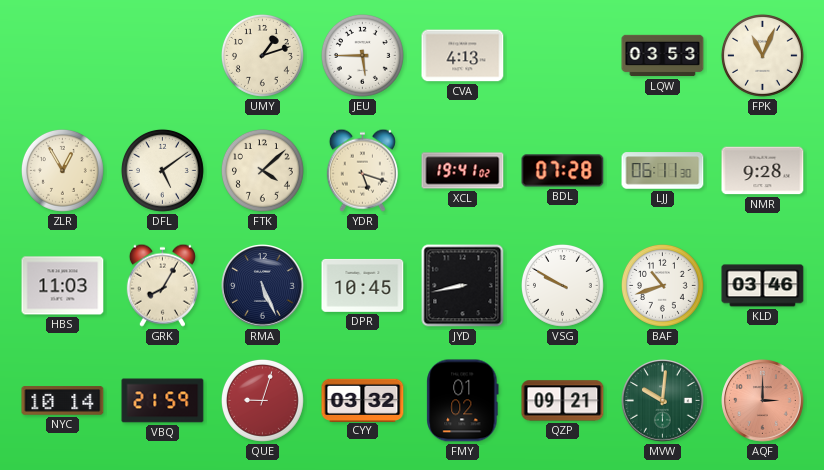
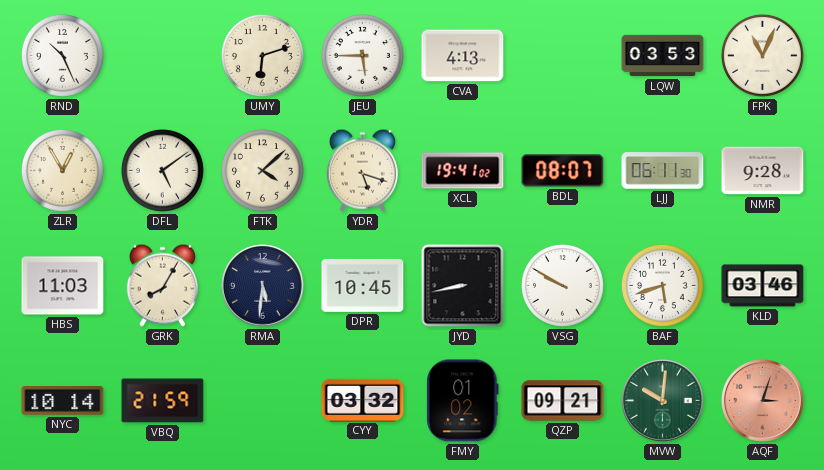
RND: none -> 10:26 (62, 55)
UMY: 1:12 -> 6:12 (262, 55)
BDL: 07:28 -> 08:07 (563, 171)
RMA: 5:26 -> 5:31 (263, 286)
BAF: 10:42 -> 5:42 (662, 285)
QUE: 9:03 -> none (262, 400)
AQF: 3:00 -> 3:03 (763, 401)
